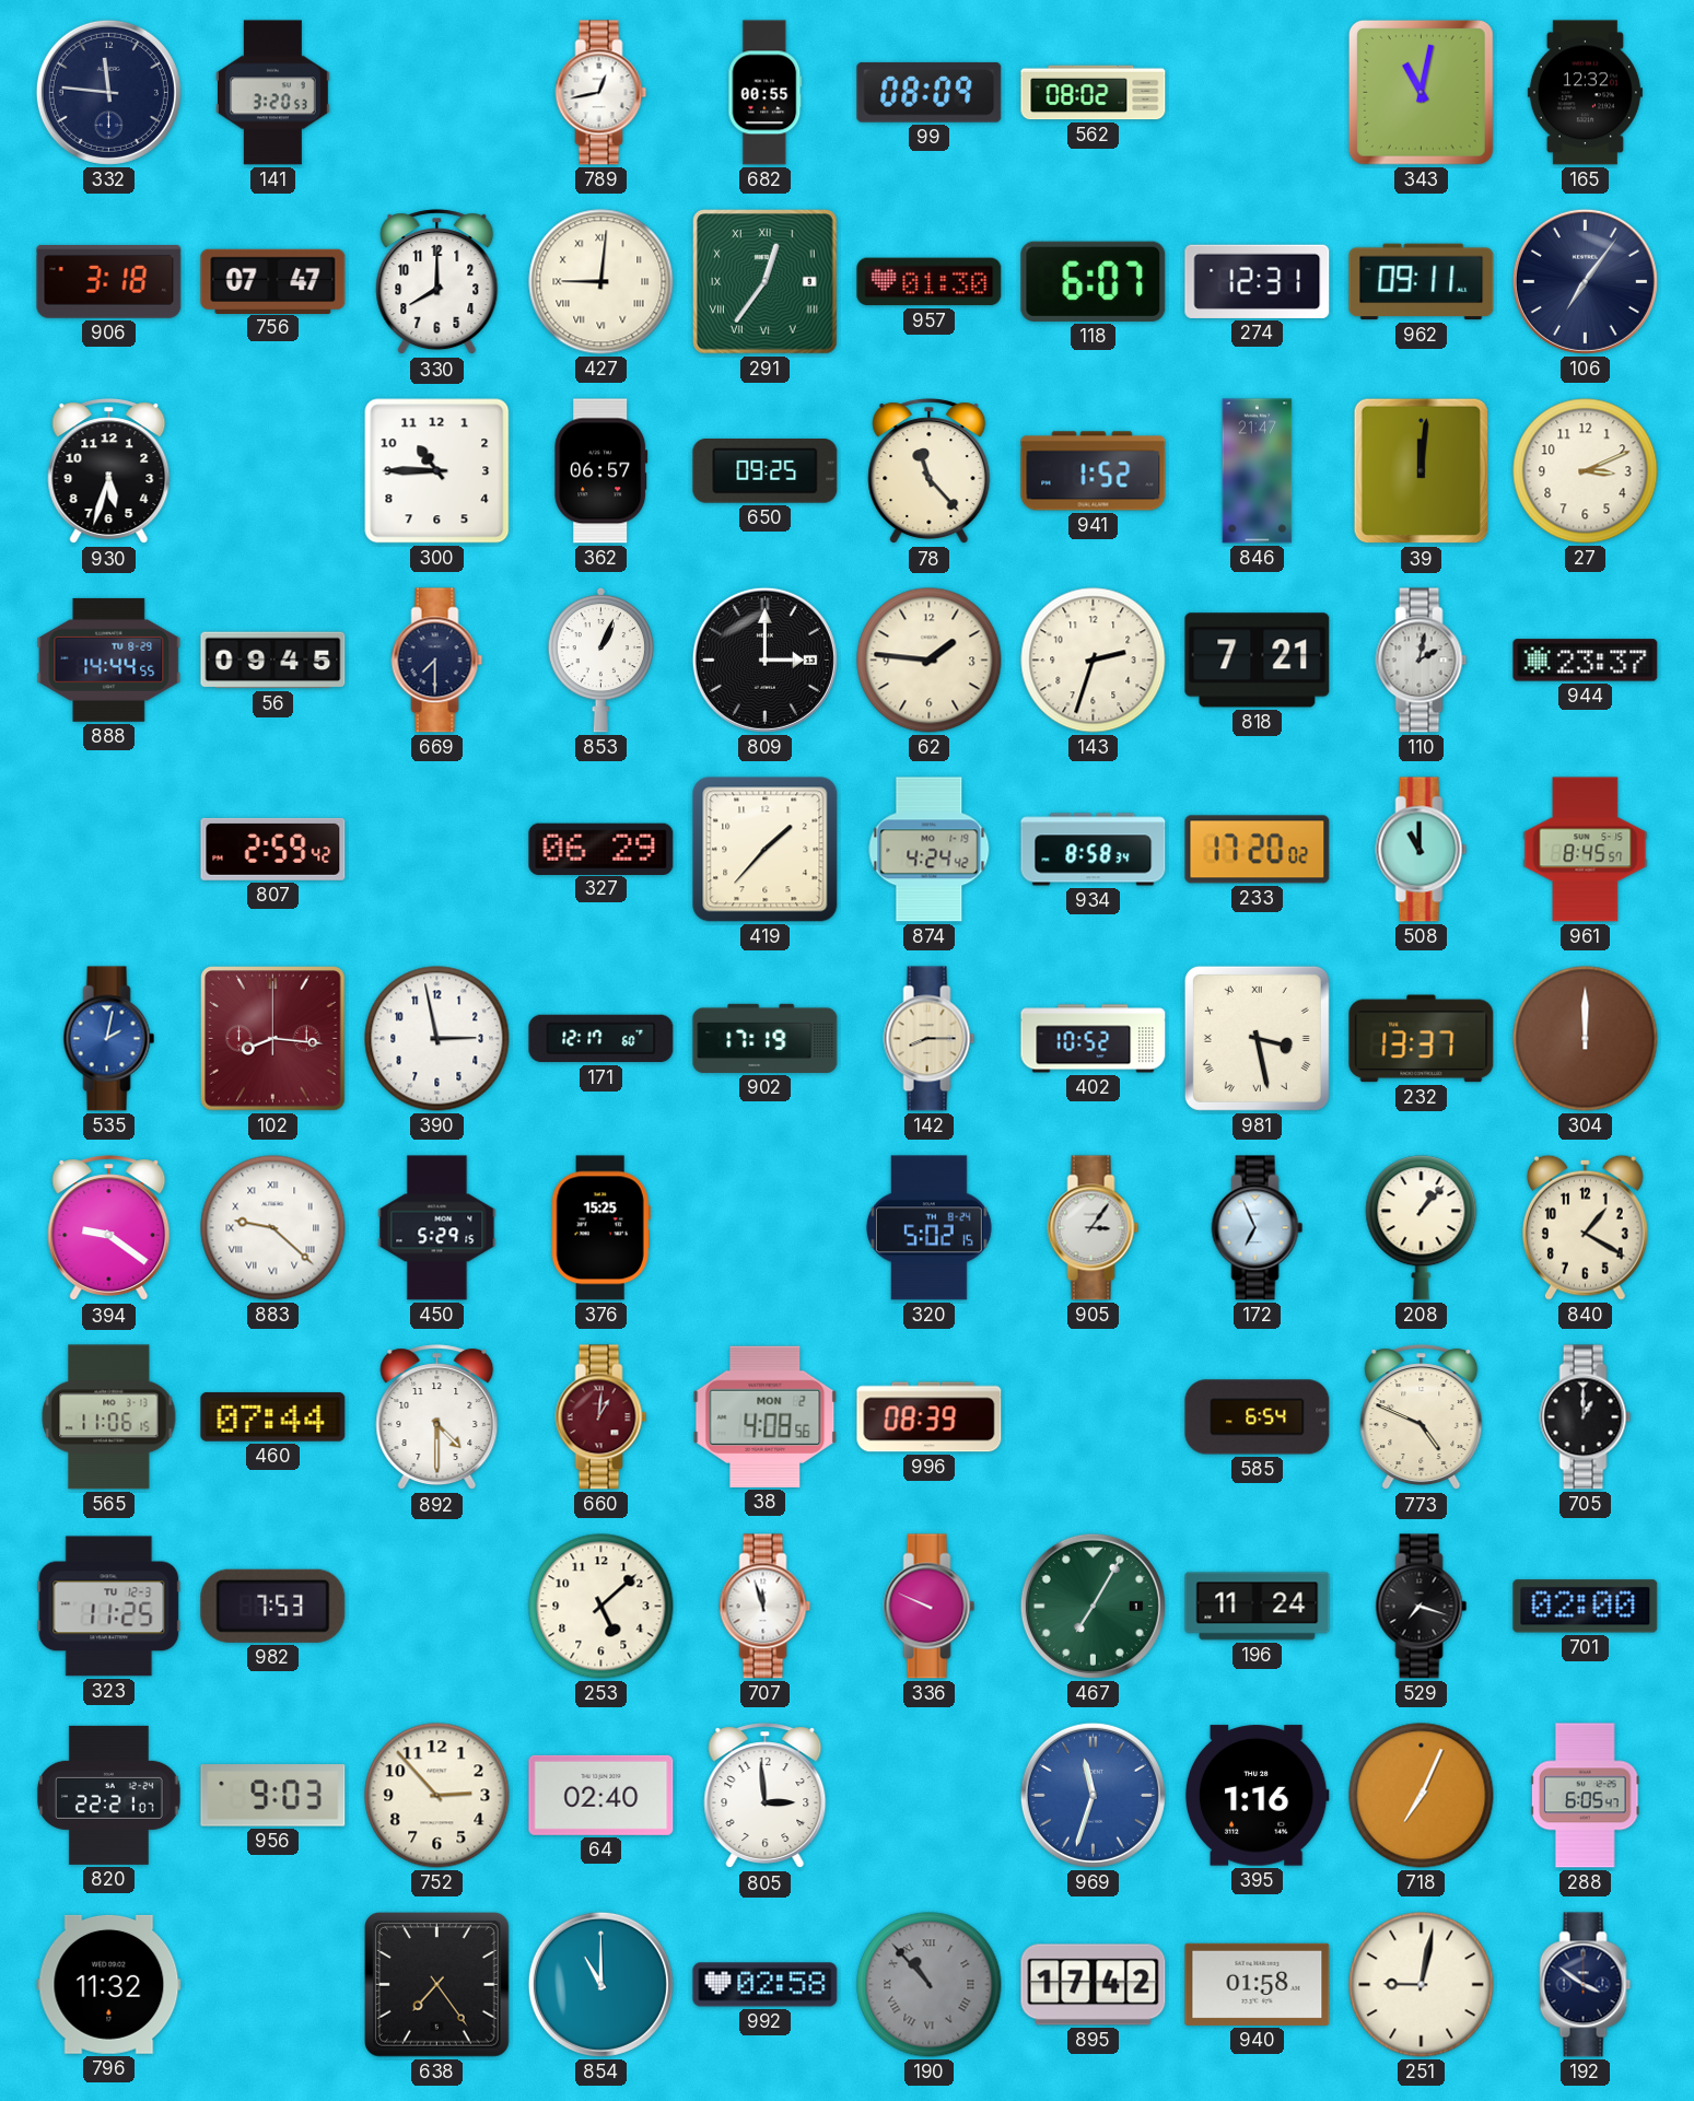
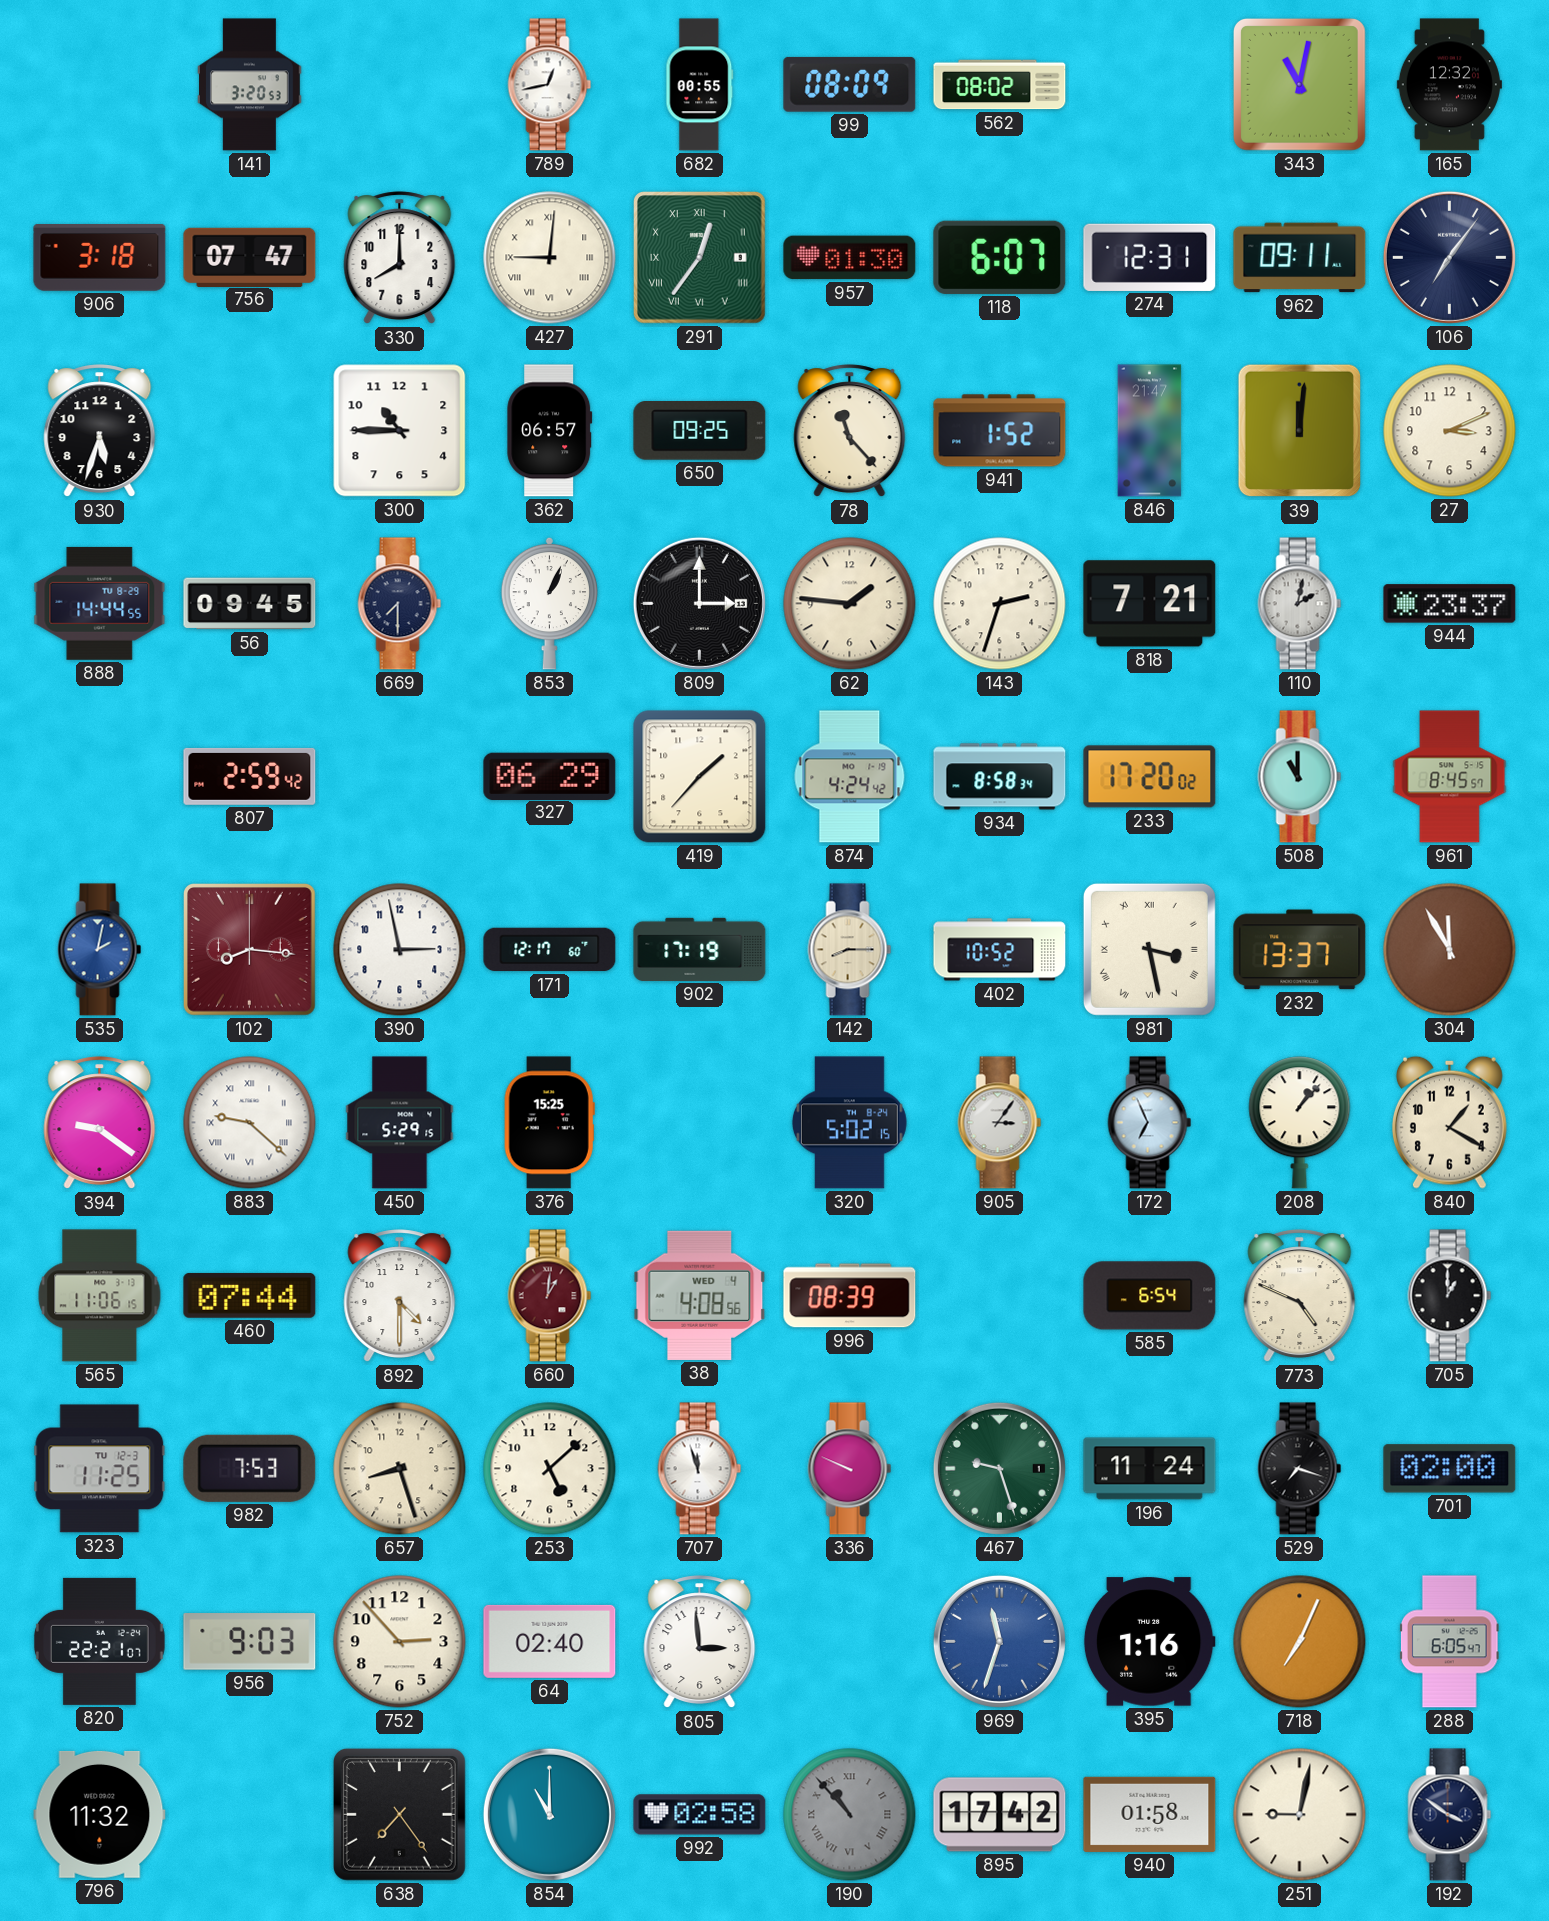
332: 11:46 -> none (108, 92)
304: 12:00 -> 11:55 (1450, 950)
38 date: MON 2 -> WED 4 (700, 1295)
657: none -> 8:27 (400, 1469)
467: 7:05 -> 9:27 (999, 1468)
